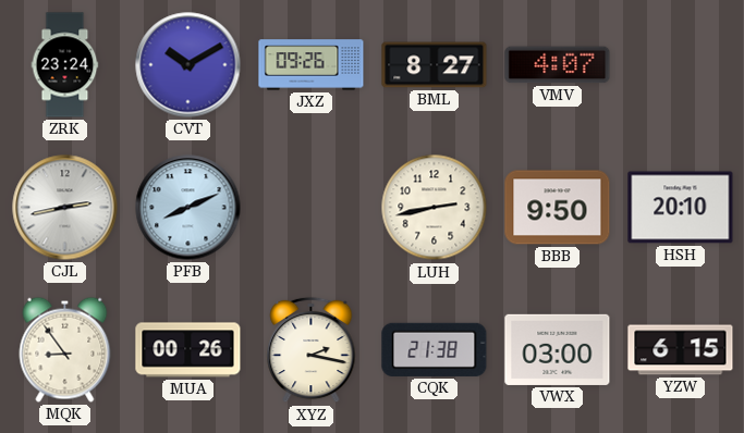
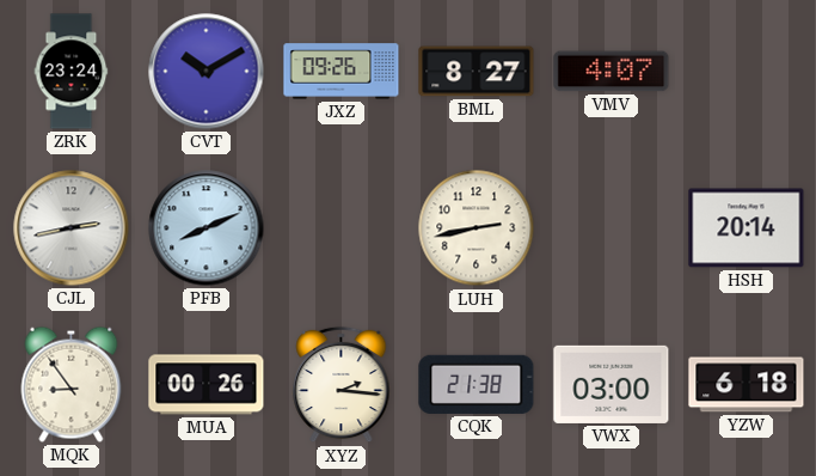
BBB: 9:50 -> none (558, 208)
HSH: 20:10 -> 20:14 (747, 228)
XYZ: 2:17 -> 2:16 (342, 385)
YZW: 6:15 -> 6:18 (747, 385)
